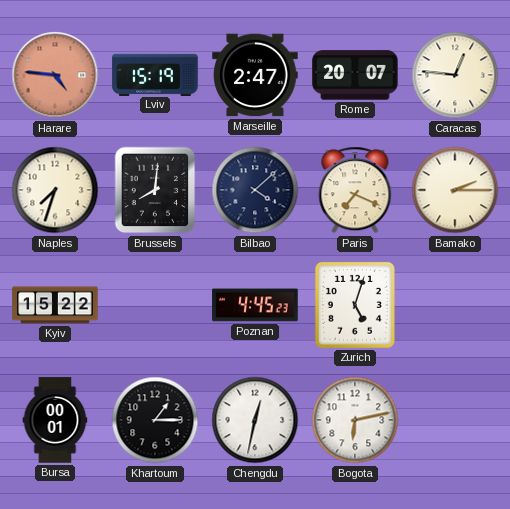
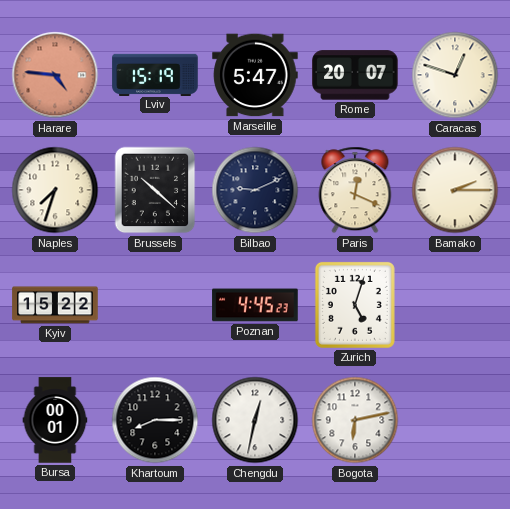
Marseille: 2:47 -> 5:47 (255, 75)
Caracas: 12:46 -> 12:48 (455, 75)
Brussels: 8:01 -> 10:22 (155, 190)
Bilbao: 4:08 -> 9:11 (255, 190)
Paris: 7:19 -> 12:19 (355, 190)
Khartoum: 1:15 -> 8:15 (155, 420)
